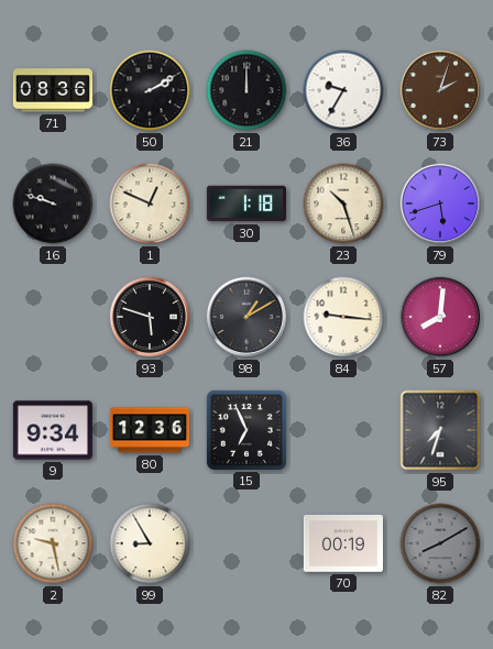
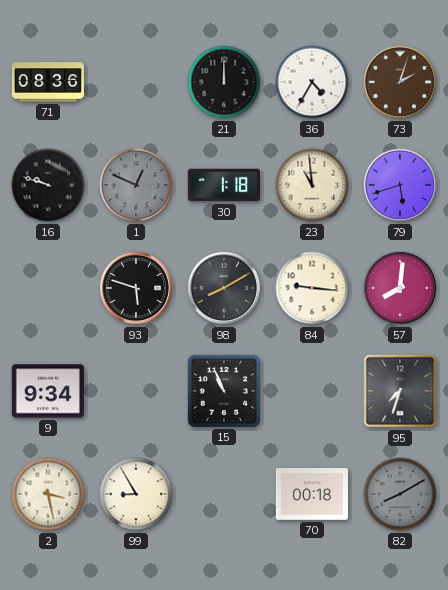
50: 2:10 -> none (150, 90)
36: 9:35 -> 4:35 (312, 82)
1 dial: cream -> grey (136, 185)
23: 10:27 -> 10:59 (312, 185)
98: 1:10 -> 8:10 (224, 288)
80: 12:36 -> none (150, 430)
15: 6:56 -> 10:56 (224, 391)
2: 9:28 -> 3:28 (48, 494)
70: 00:19 -> 00:18 (312, 495)
